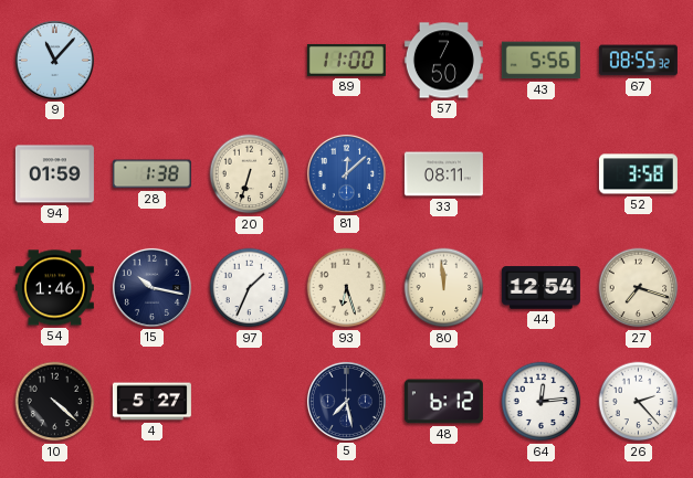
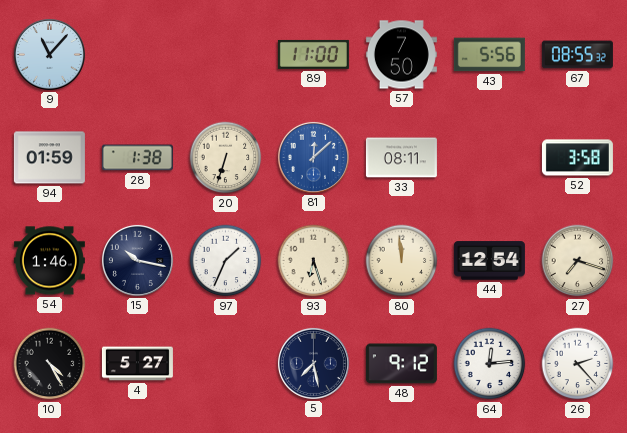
10: 4:22 -> 4:25 (50, 364)
48: 6:12 -> 9:12 (401, 364)
